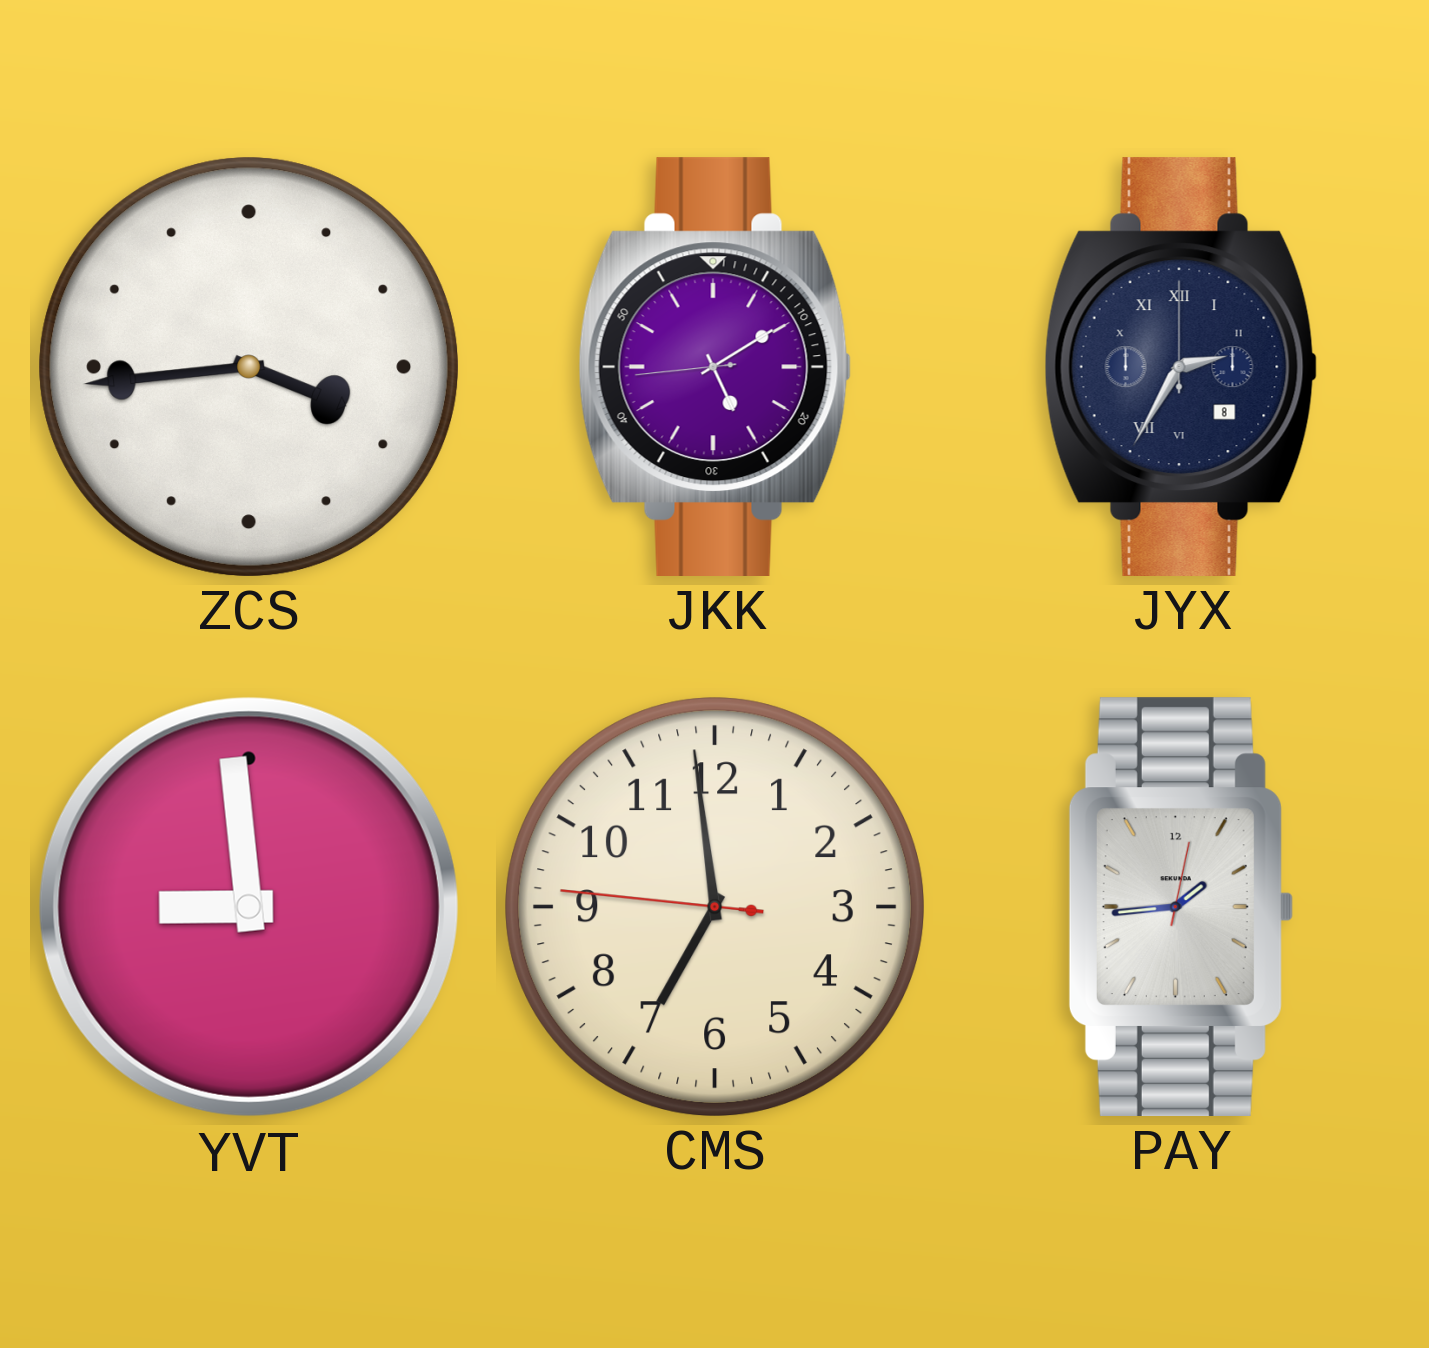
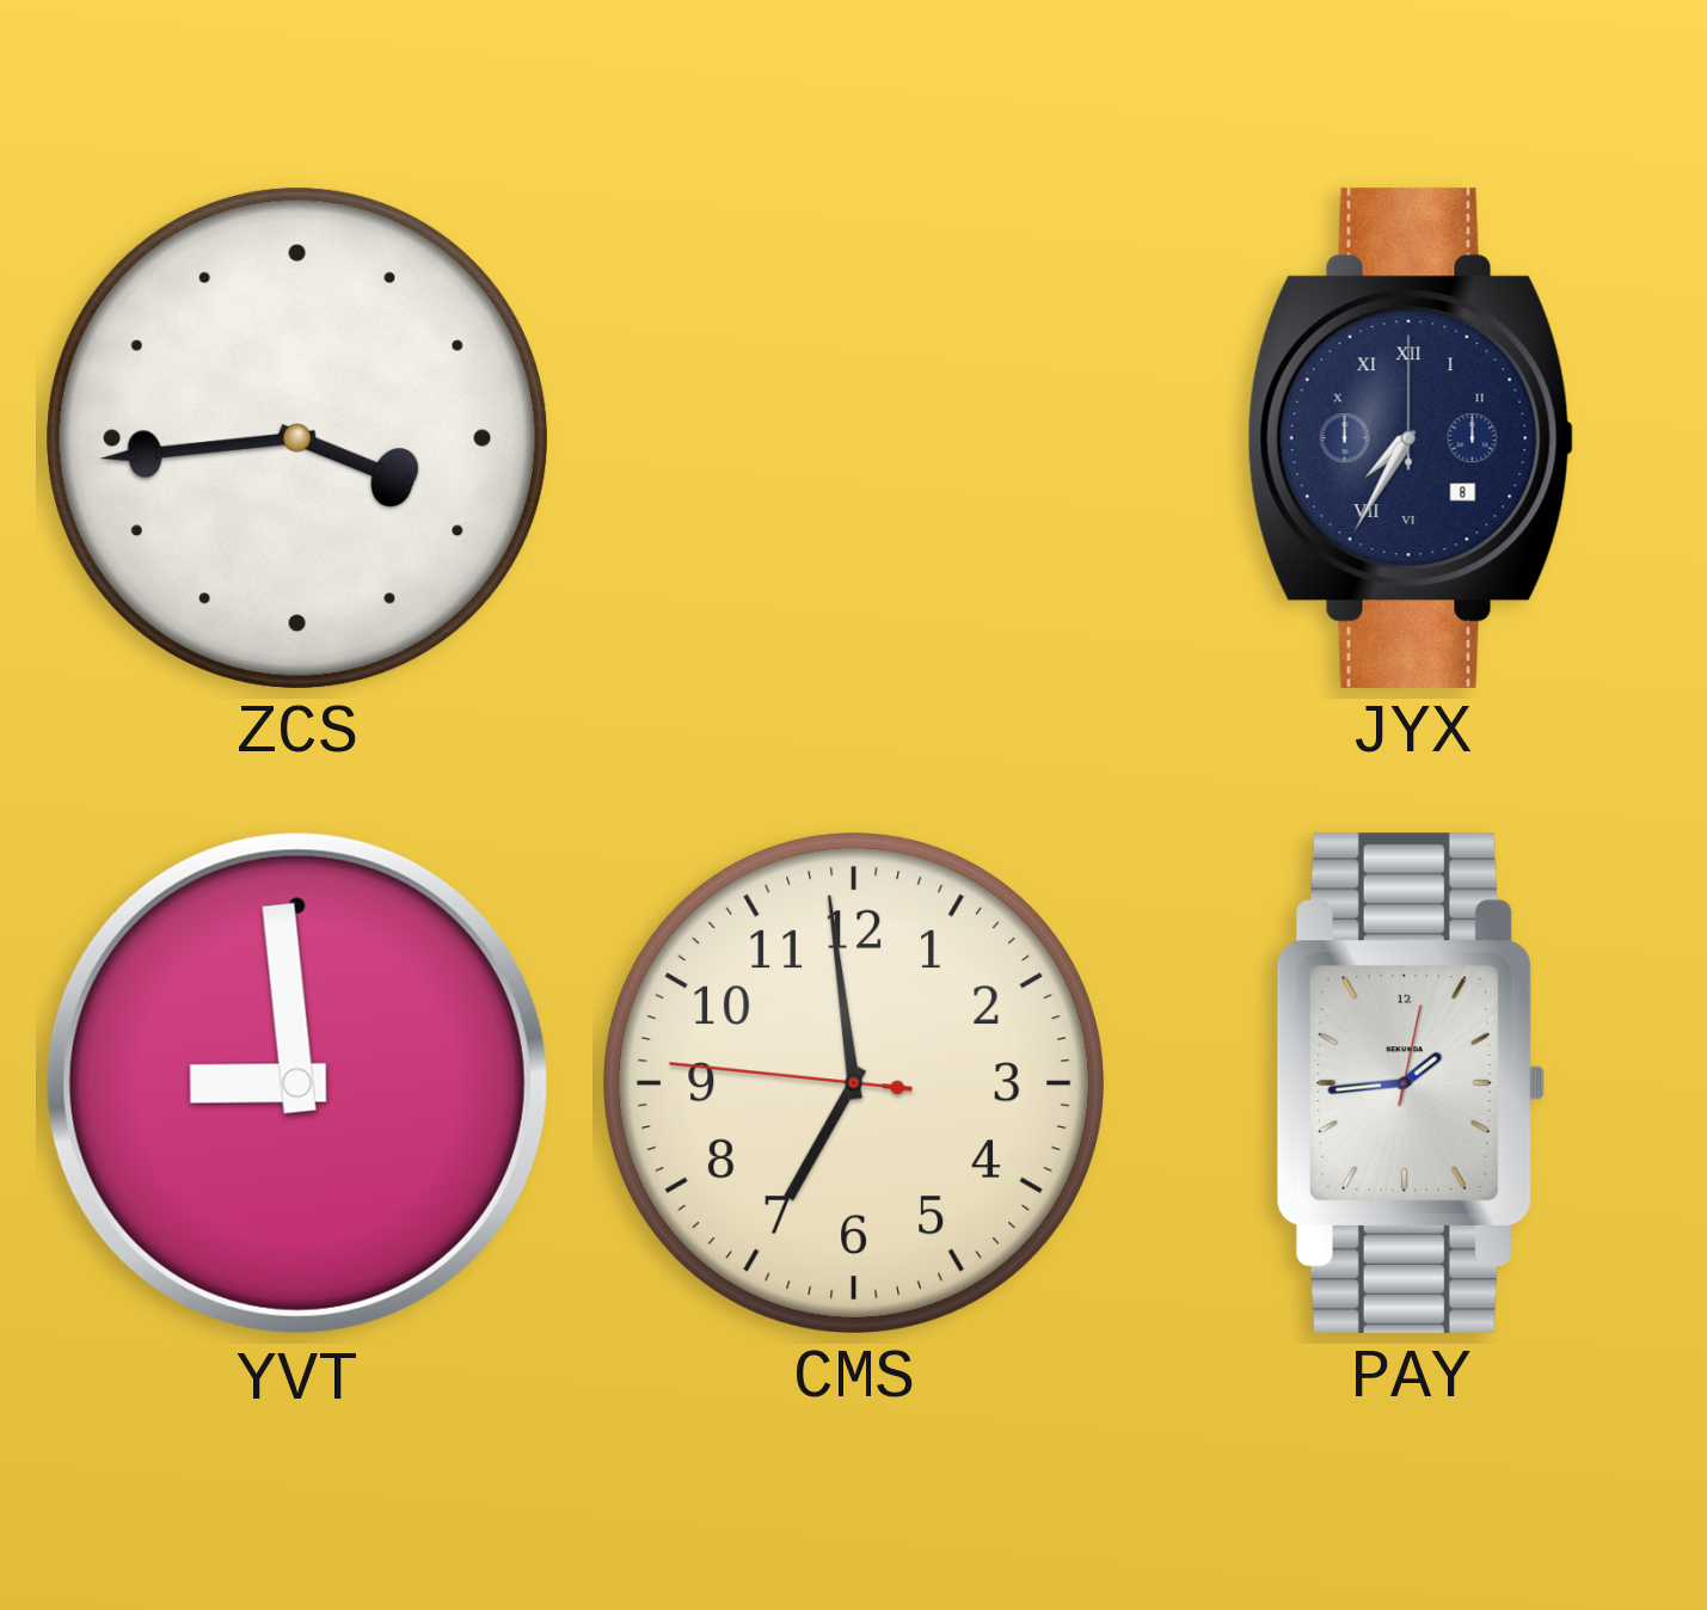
JKK: 5:09 -> none (715, 366)
JYX: 2:35 -> 7:35 (1411, 437)
